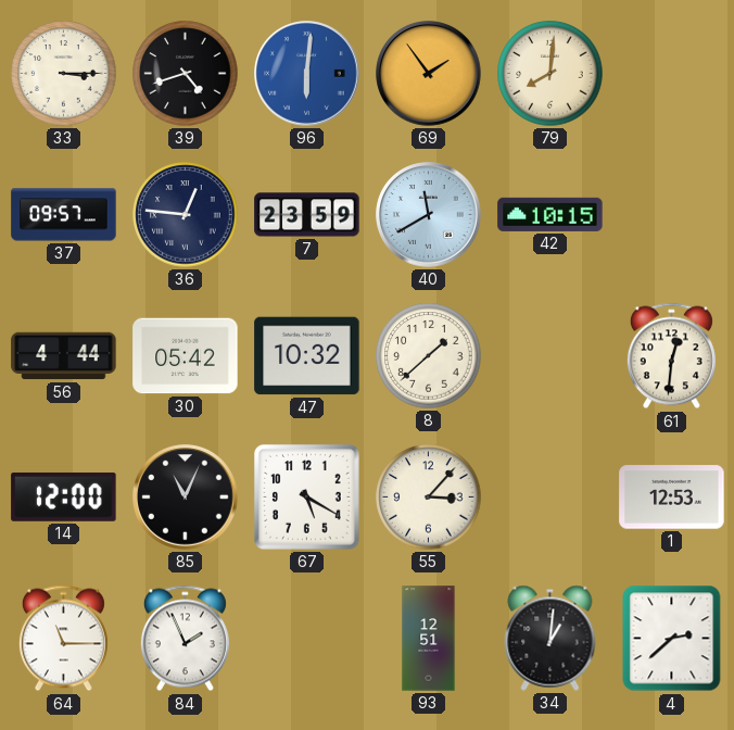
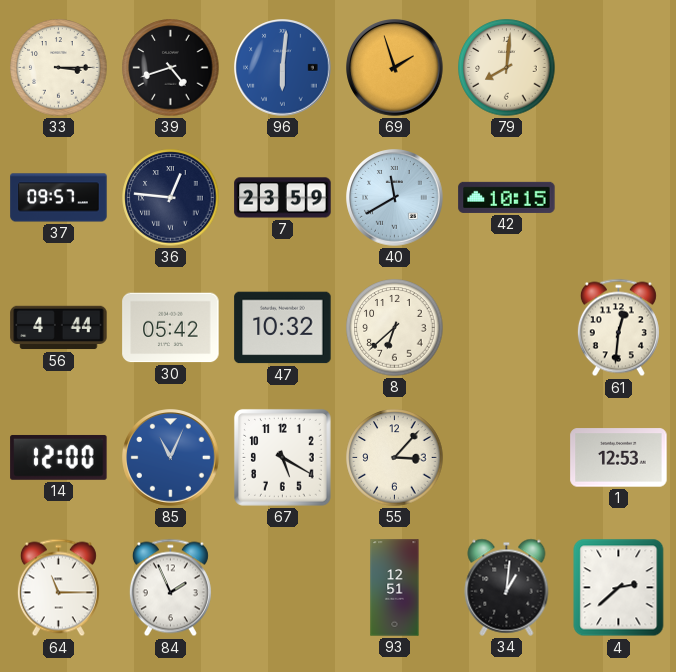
69: 1:54 -> 1:57 (395, 68)
8: 1:38 -> 6:38 (395, 328)
85 dial: black -> blue (171, 458)
